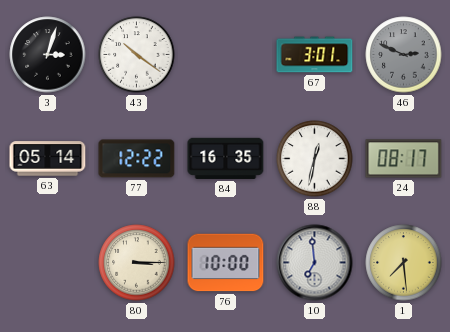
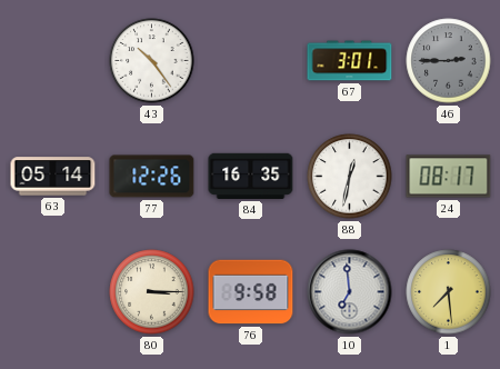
3: 3:03 -> none (48, 55)
43: 10:21 -> 10:24 (152, 61)
46: 2:49 -> 2:45 (449, 61)
77: 12:22 -> 12:26 (152, 177)
76: 10:00 -> 9:58 (251, 292)
